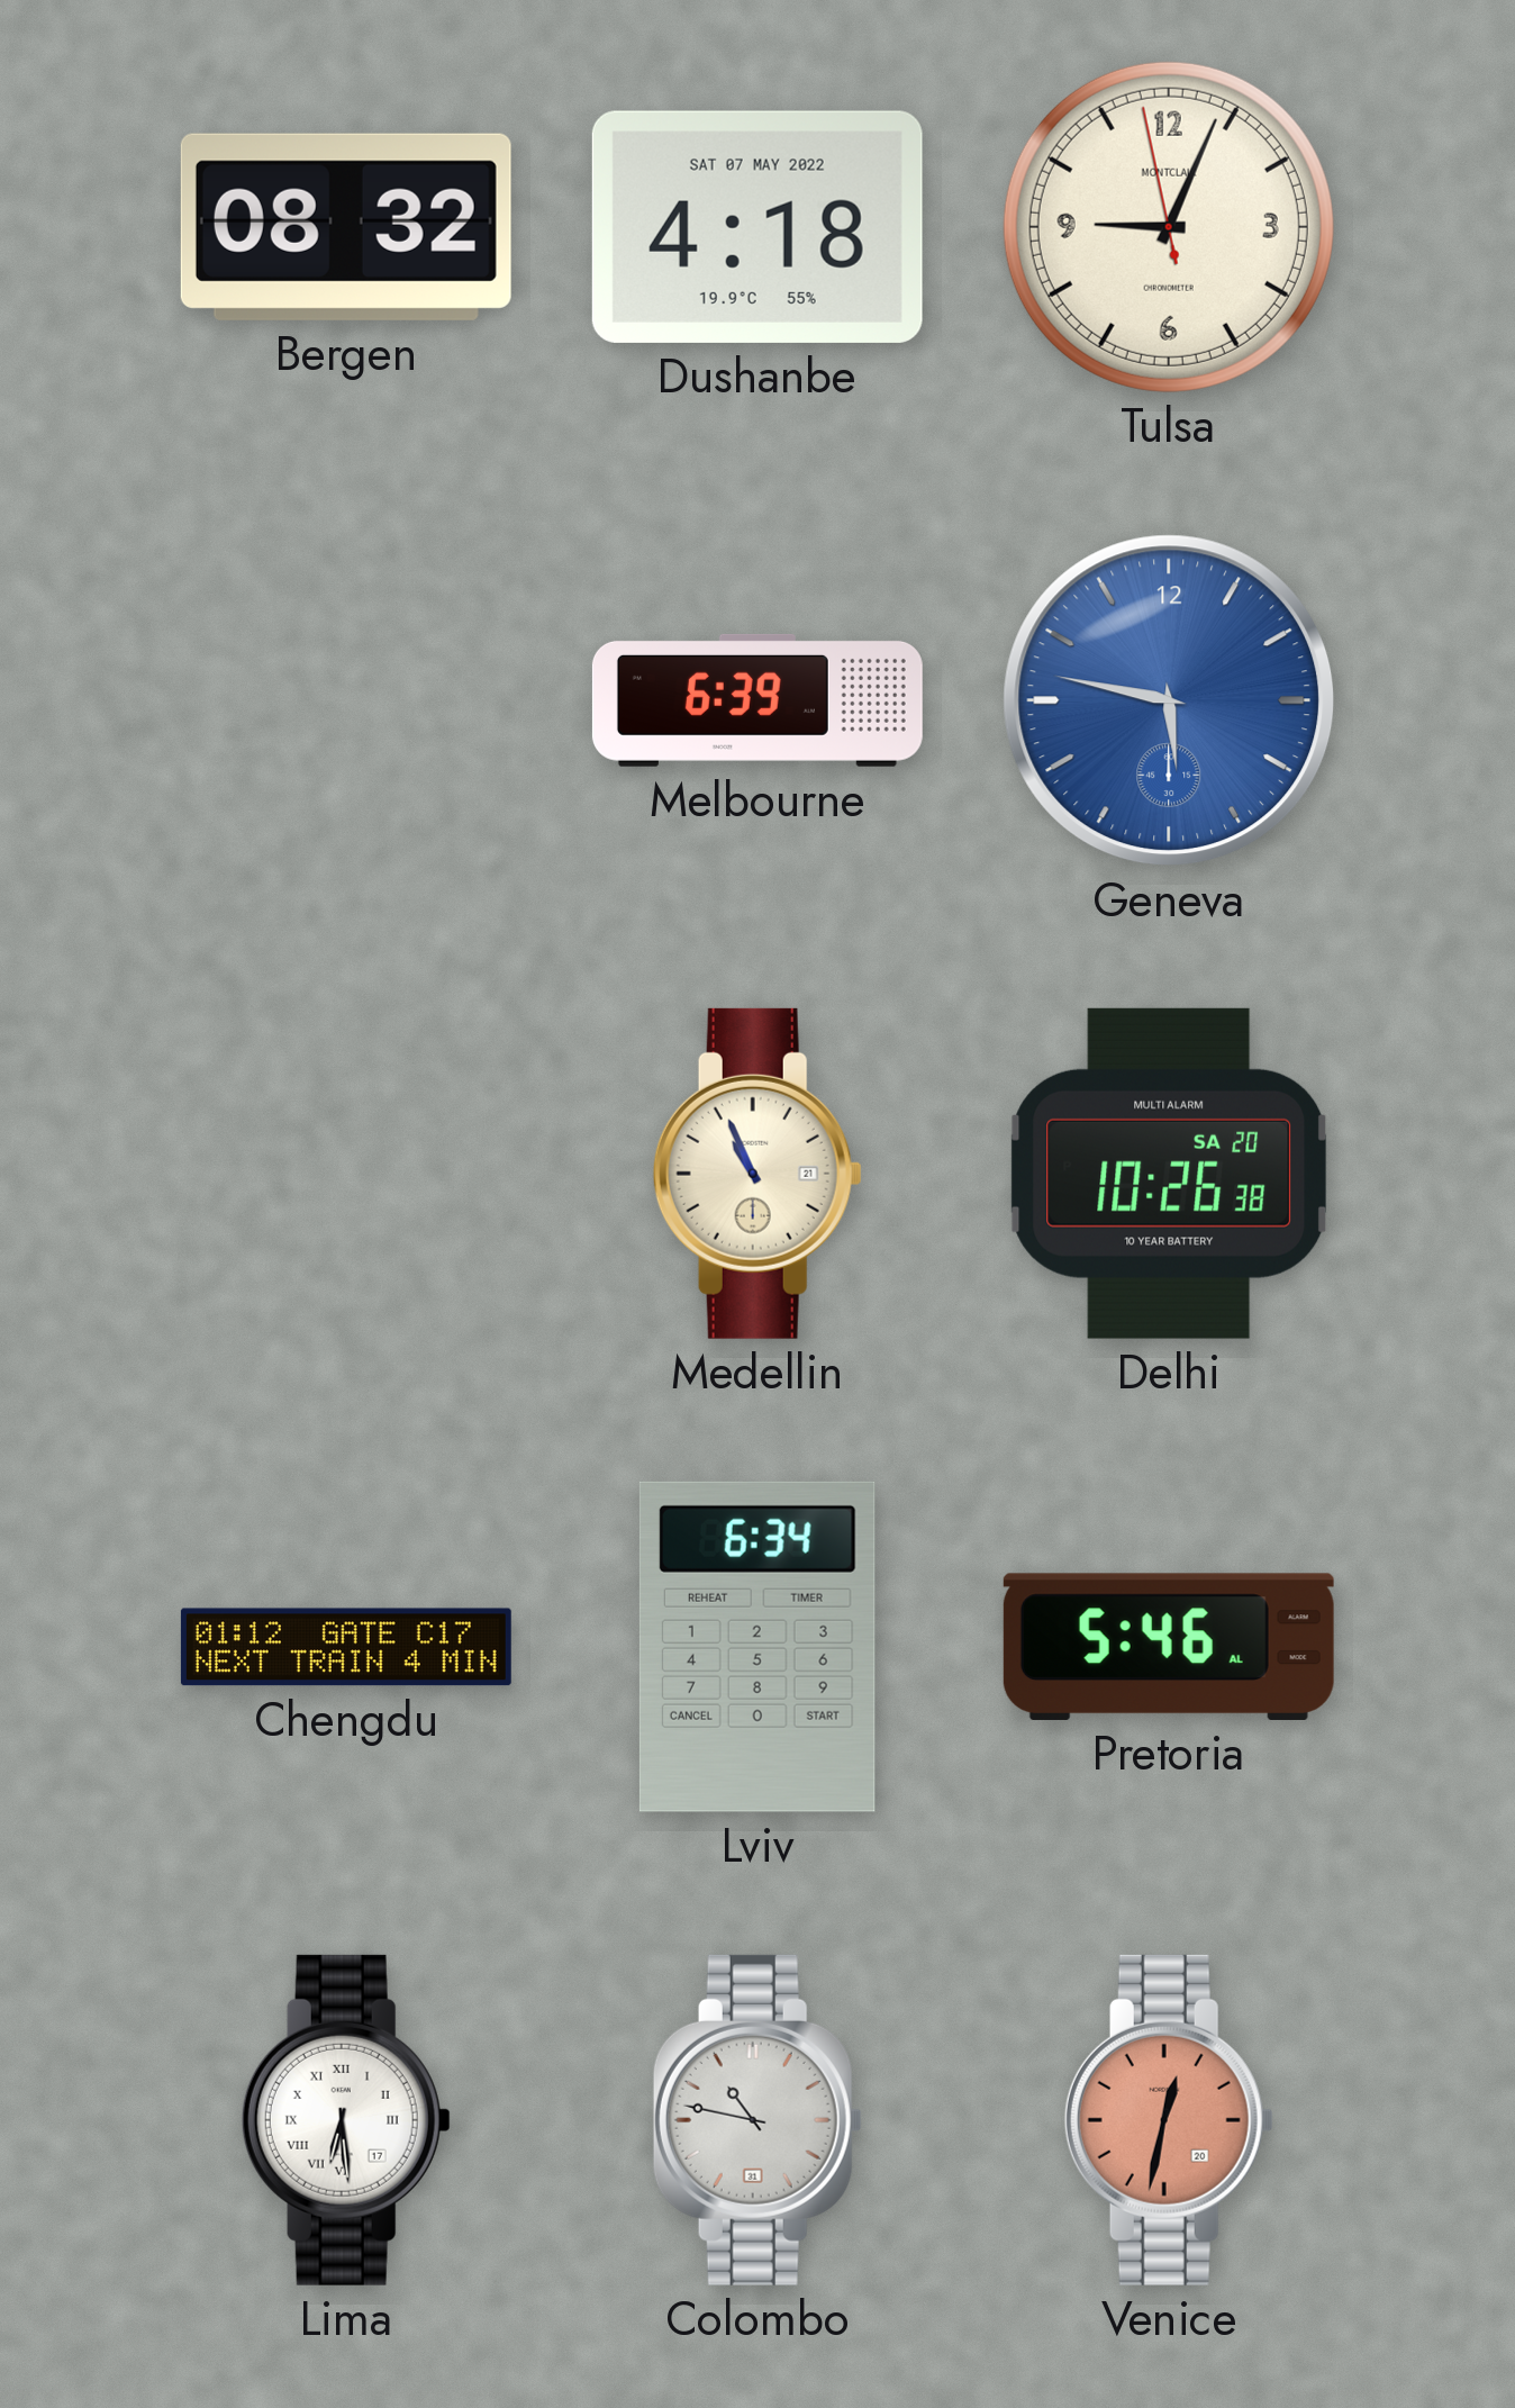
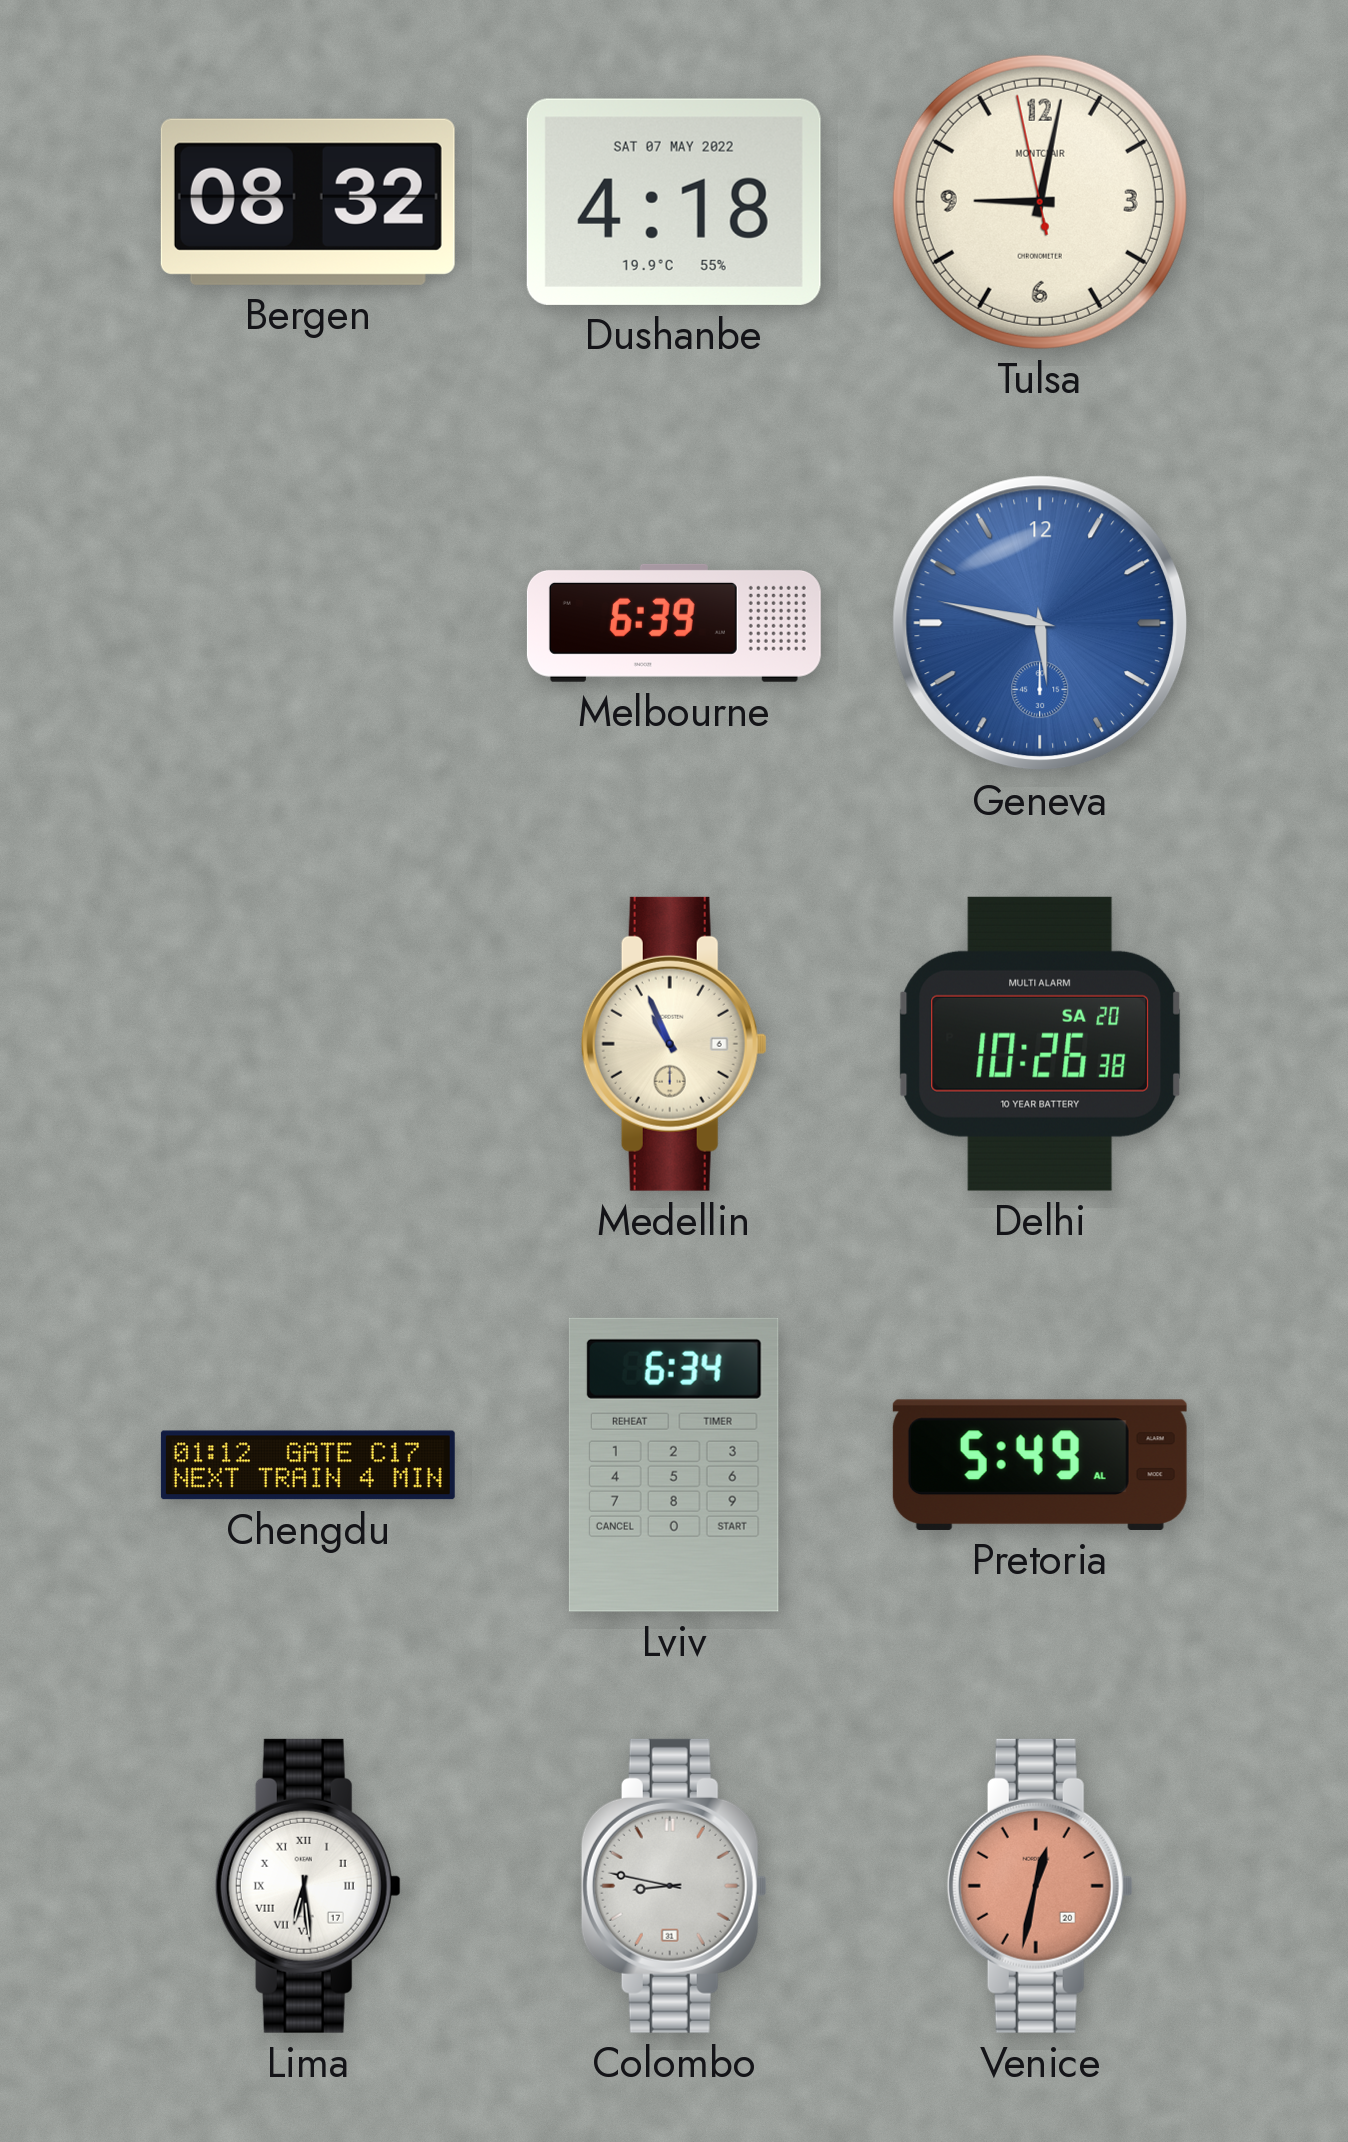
Tulsa: 9:03 -> 9:01 (1040, 202)
Medellin date: 21 -> 6 (674, 1044)
Pretoria: 5:46 -> 5:49 (1040, 1465)
Colombo: 10:47 -> 8:47 (674, 1886)
